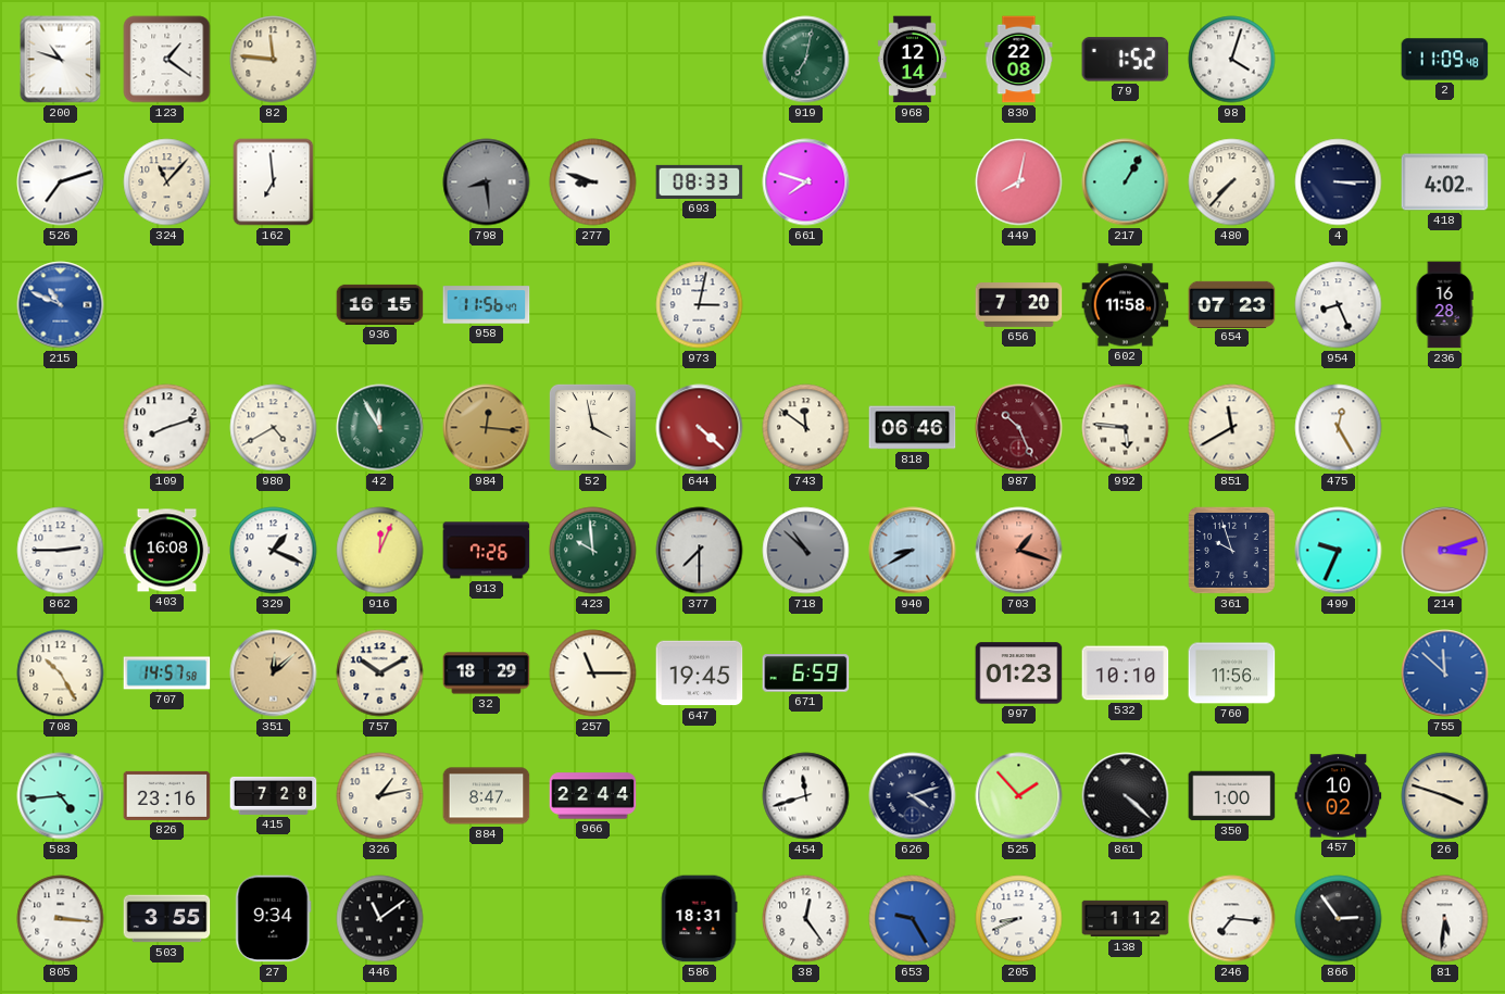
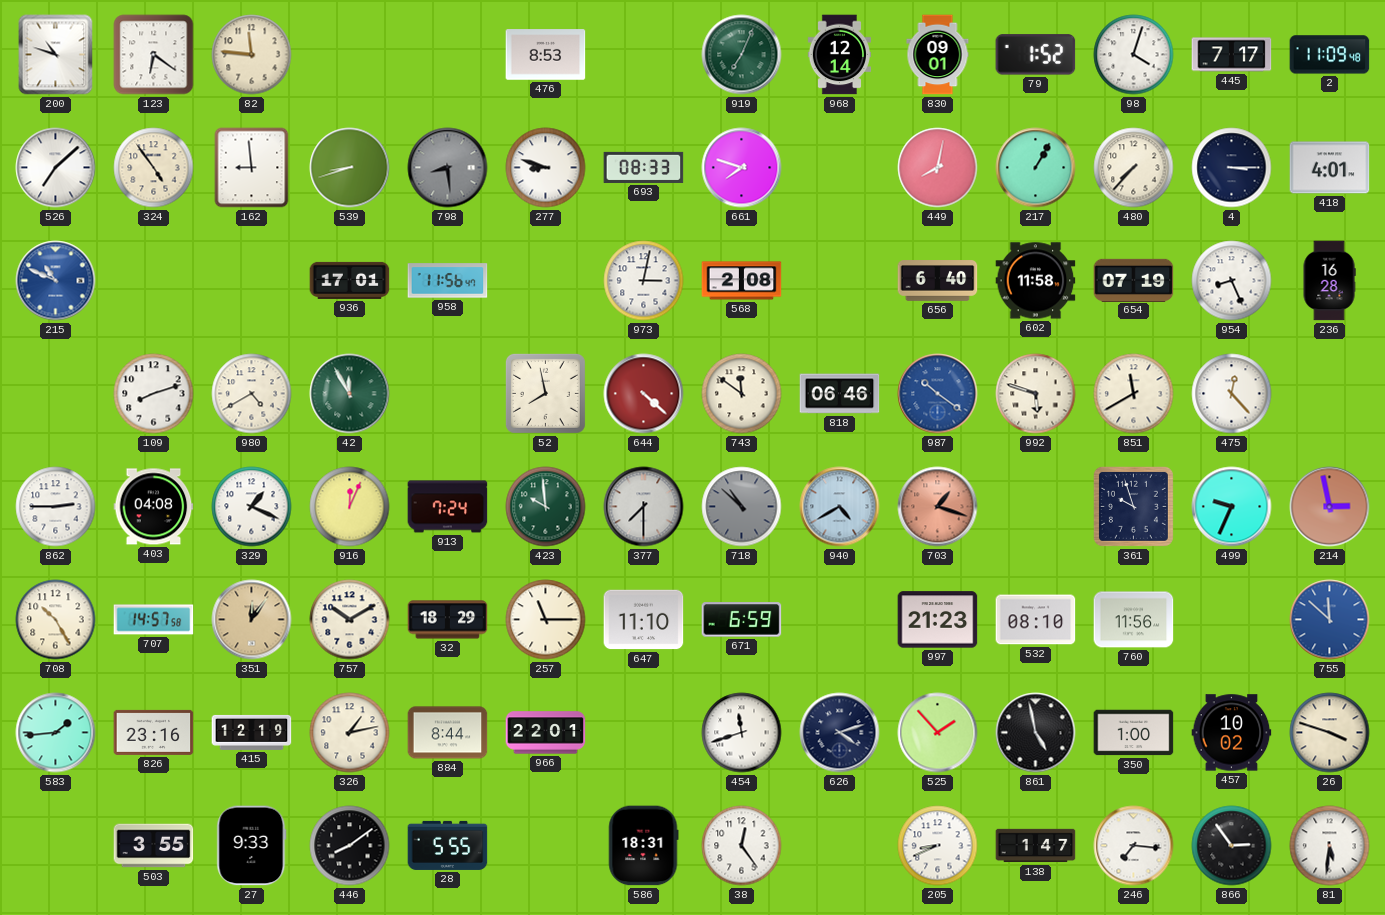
123: 1:21 -> 6:21 (154, 55)
476: none -> 8:53 (546, 55)
919: 7:02 -> 7:04 (742, 55)
830: 22:08 -> 09:01 (938, 55)
445: none -> 7:17 (1232, 55)
526: 7:12 -> 7:08 (56, 168)
324: 11:07 -> 4:54 (154, 168)
162: 6:59 -> 8:59 (252, 168)
539: none -> 8:42 (350, 168)
418: 4:02 -> 4:01 (1330, 168)
936: 16:15 -> 17:01 (350, 280)
568: none -> 2:08 (742, 281)
656: 7:20 -> 6:40 (938, 281)
654: 07:23 -> 07:19 (1134, 280)
984: 12:16 -> none (487, 428)
52: 3:58 -> 7:58 (545, 393)
987: 10:26 -> 10:21 (938, 394)
987 dial: burgundy -> blue (938, 394)
992: 5:46 -> 5:48 (1036, 394)
475: 12:25 -> 12:23 (1232, 394)
403: 16:08 -> 04:08 (154, 507)
913: 7:26 -> 7:24 (448, 507)
940: 8:40 -> 4:40 (840, 507)
214: 3:12 -> 2:58 (1330, 507)
351: 12:08 -> 12:06 (252, 620)
647: 19:45 -> 11:10 (644, 620)
997: 01:23 -> 21:23 (938, 620)
532: 10:10 -> 08:10 (1036, 620)
583: 4:44 -> 1:44 (56, 733)
415: 7:28 -> 12:19 (252, 732)
884: 8:47 -> 8:44 (448, 733)
966: 22:44 -> 22:01 (546, 733)
861: 4:22 -> 4:58 (1036, 733)
805: 3:16 -> none (61, 919)
27: 9:34 -> 9:33 (252, 846)
446: 11:09 -> 8:09 (350, 846)
28: none -> 5:55 (448, 845)
653: 9:25 -> none (913, 919)
138: 1:12 -> 1:47 (1036, 846)
